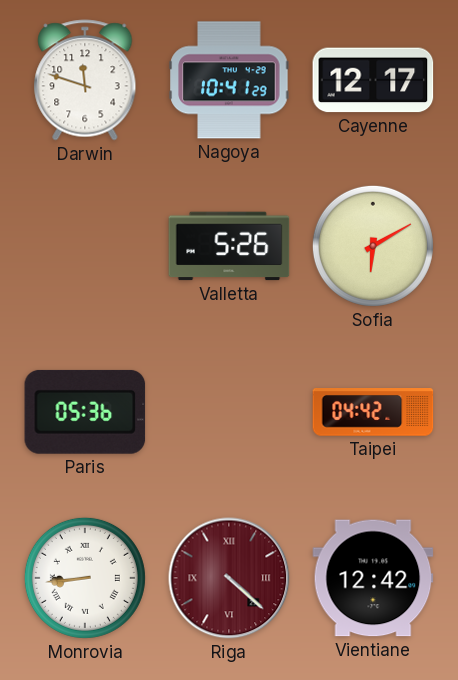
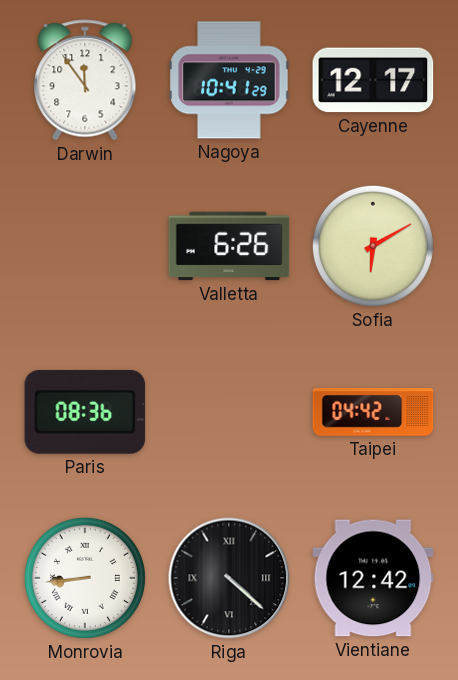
Darwin: 11:48 -> 11:54 (85, 80)
Valletta: 5:26 -> 6:26 (229, 246)
Paris: 05:36 -> 08:36 (85, 412)
Riga dial: burgundy -> black (229, 578)
